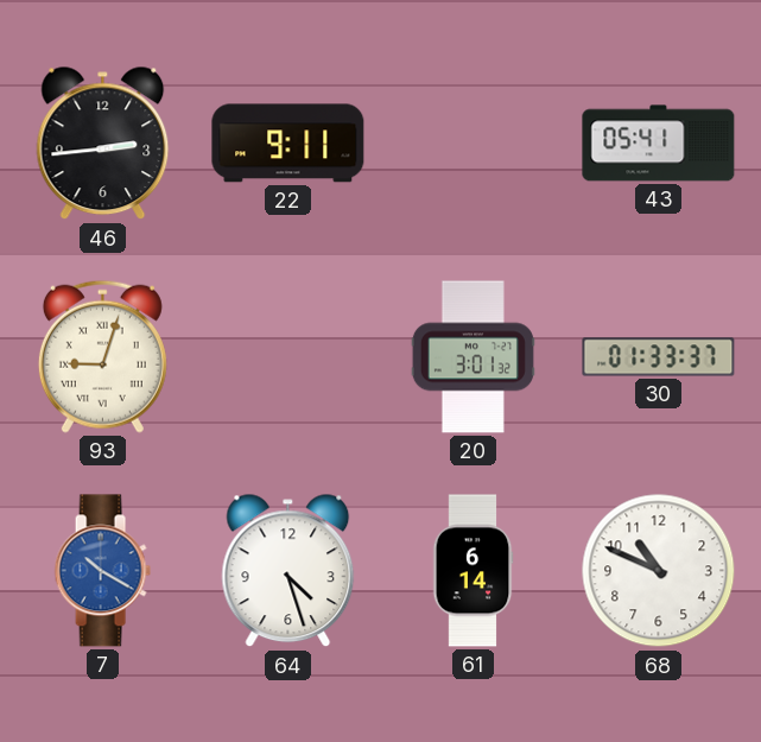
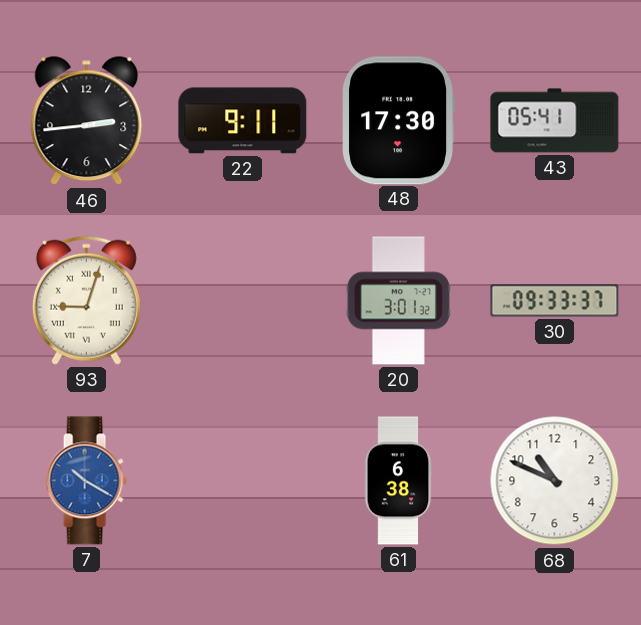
48: none -> 17:30 (398, 121)
30: 01:33 -> 09:33 (555, 301)
64: 4:27 -> none (288, 571)
61: 6:14 -> 6:38 (398, 481)
